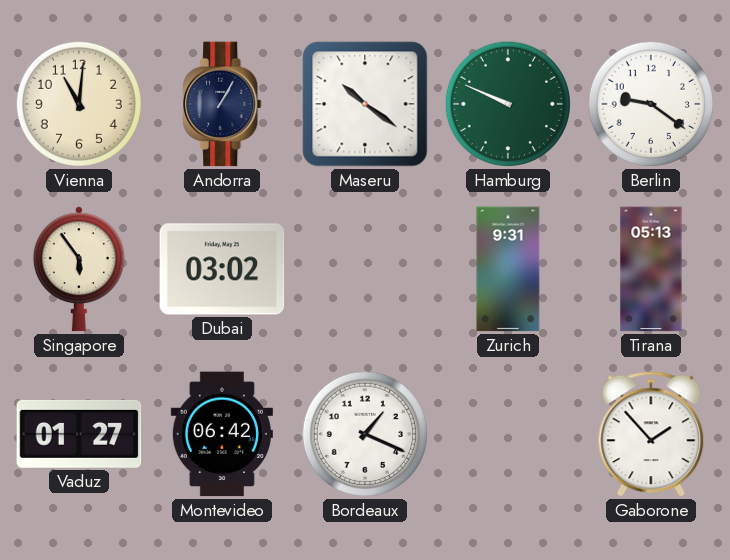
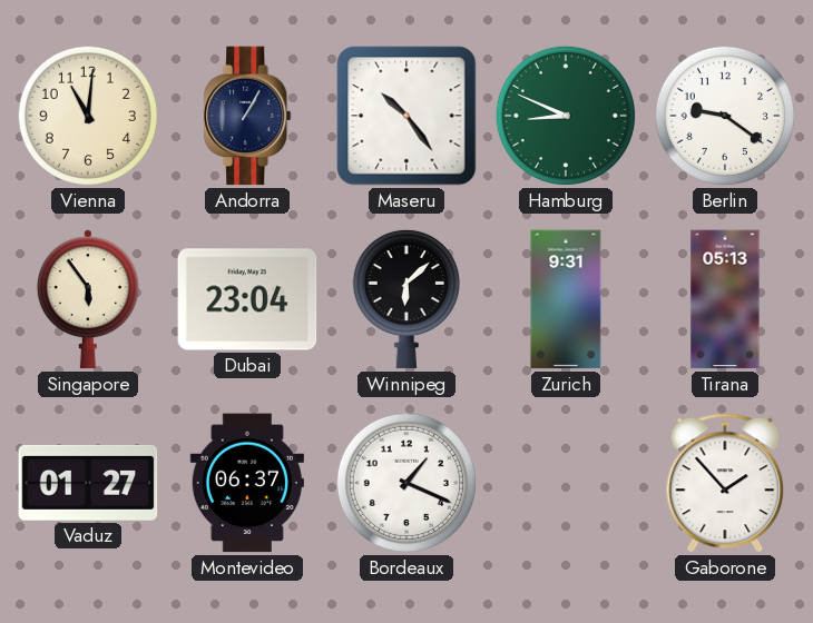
Maseru: 10:21 -> 10:24 (406, 116)
Hamburg: 9:49 -> 8:49 (566, 116)
Dubai: 03:02 -> 23:04 (247, 299)
Winnipeg: none -> 6:08 (406, 299)
Montevideo: 06:42 -> 06:37 (247, 483)
